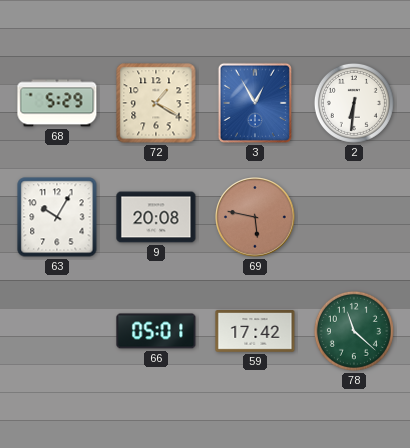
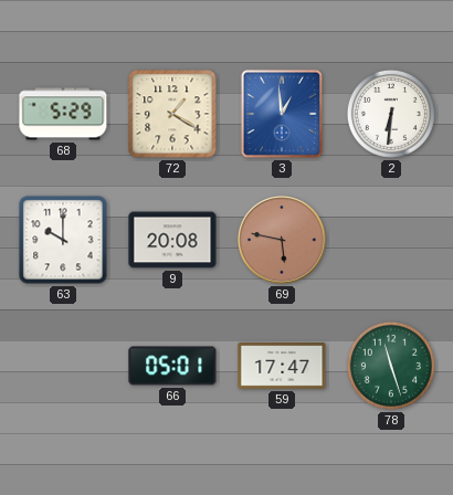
3: 12:55 -> 12:59 (282, 114)
63: 10:05 -> 10:00 (63, 240)
59: 17:42 -> 17:47 (282, 367)
78: 11:22 -> 11:27 (391, 366)
